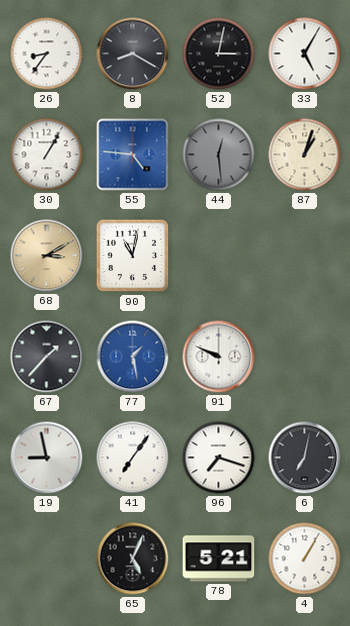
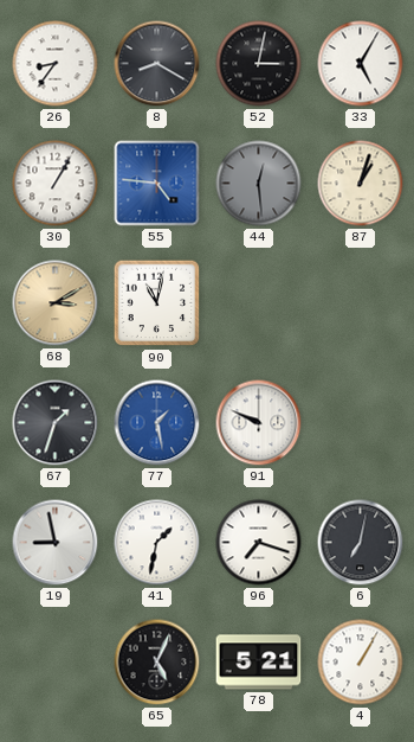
67: 1:37 -> 1:33 (56, 423)
41: 7:06 -> 1:32 (157, 543)
